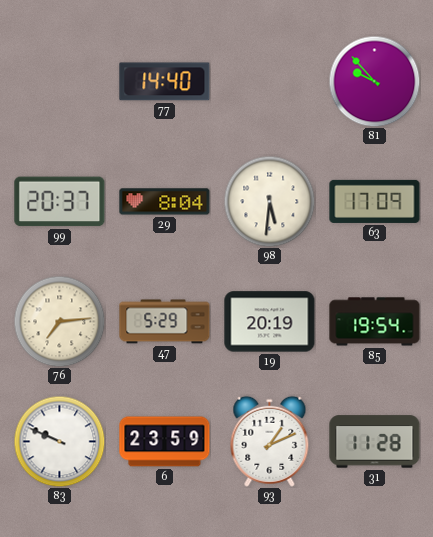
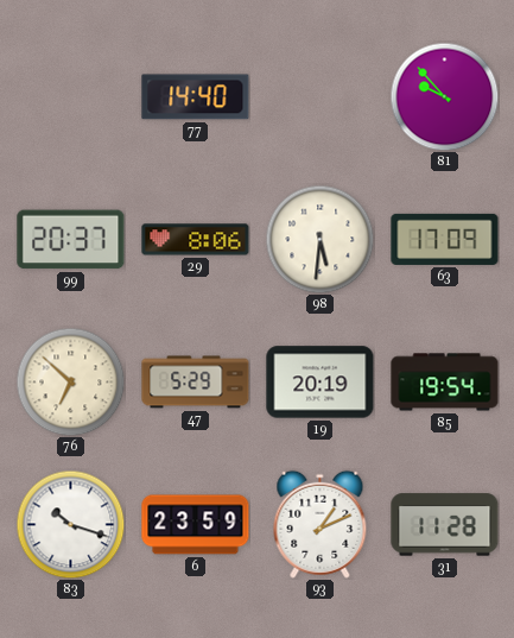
29: 8:04 -> 8:06 (196, 240)
76: 7:14 -> 6:52 (70, 381)
83: 9:49 -> 10:18 (70, 524)
